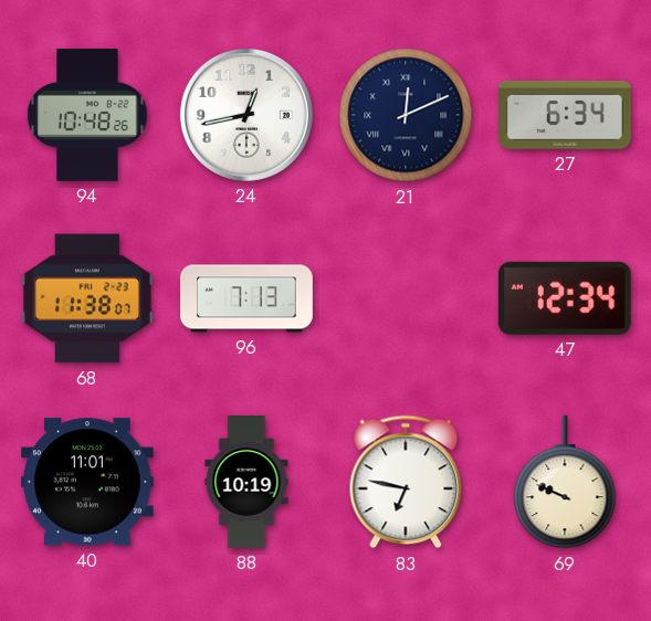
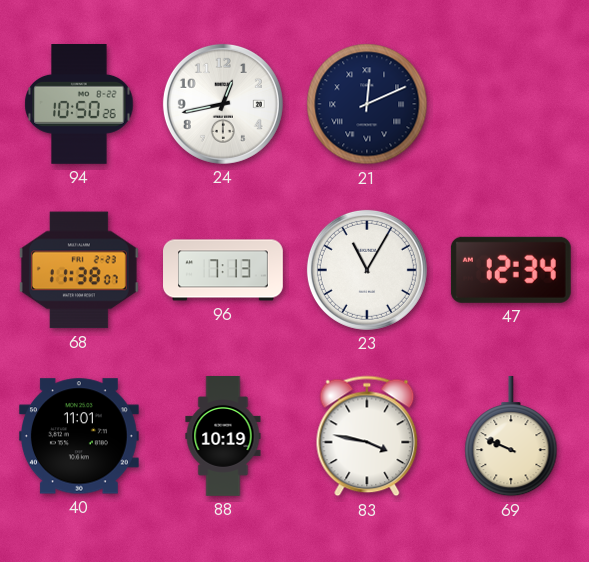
94: 10:48 -> 10:50 (79, 105)
27: 6:34 -> none (565, 116)
23: none -> 11:05 (367, 270)
83: 6:47 -> 3:47 (367, 436)
